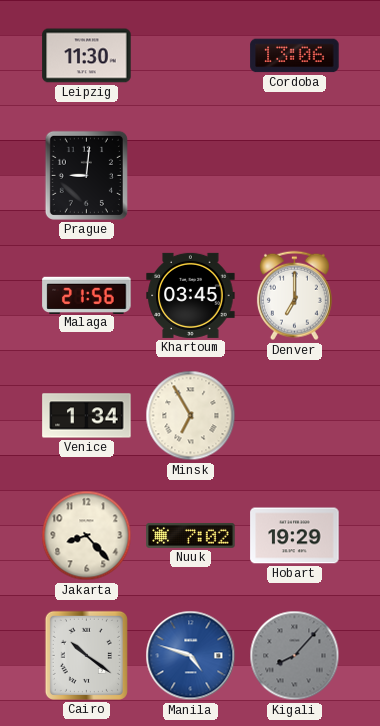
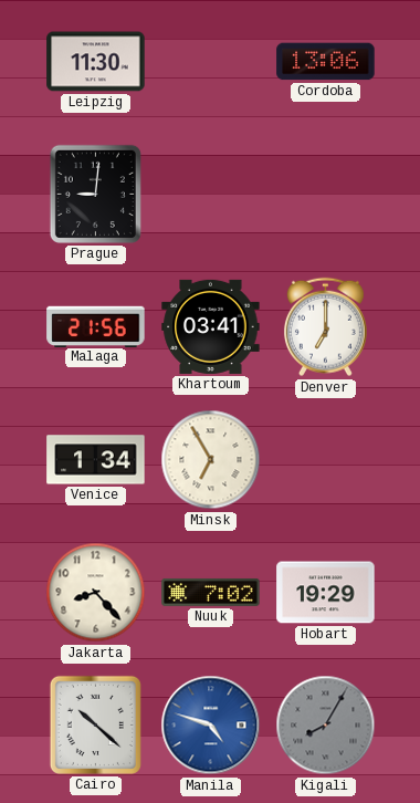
Khartoum: 03:45 -> 03:41 (211, 326)
Cairo: 10:21 -> 10:22 (95, 724)
Kigali: 8:07 -> 8:05 (326, 726)
